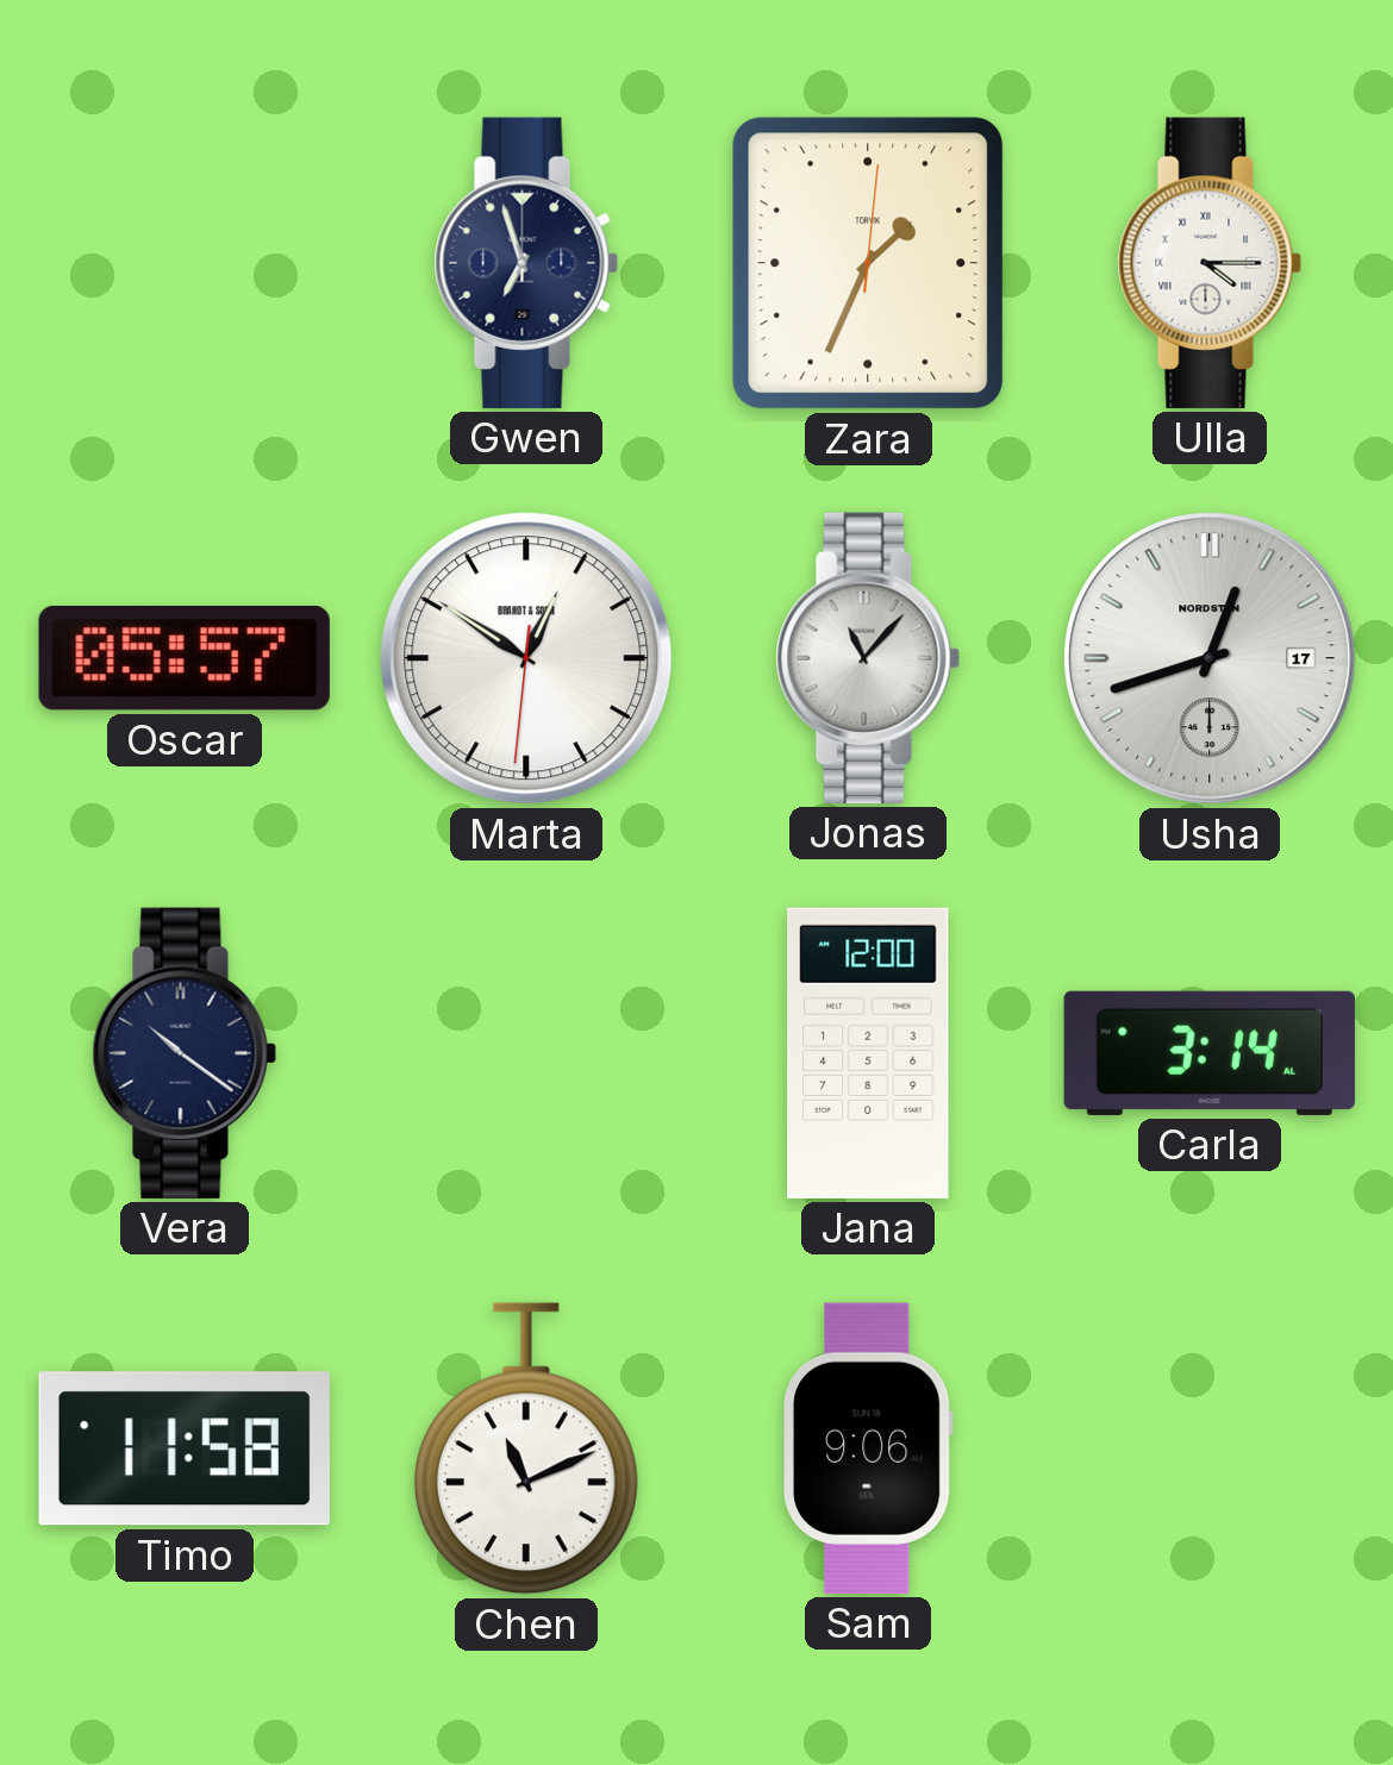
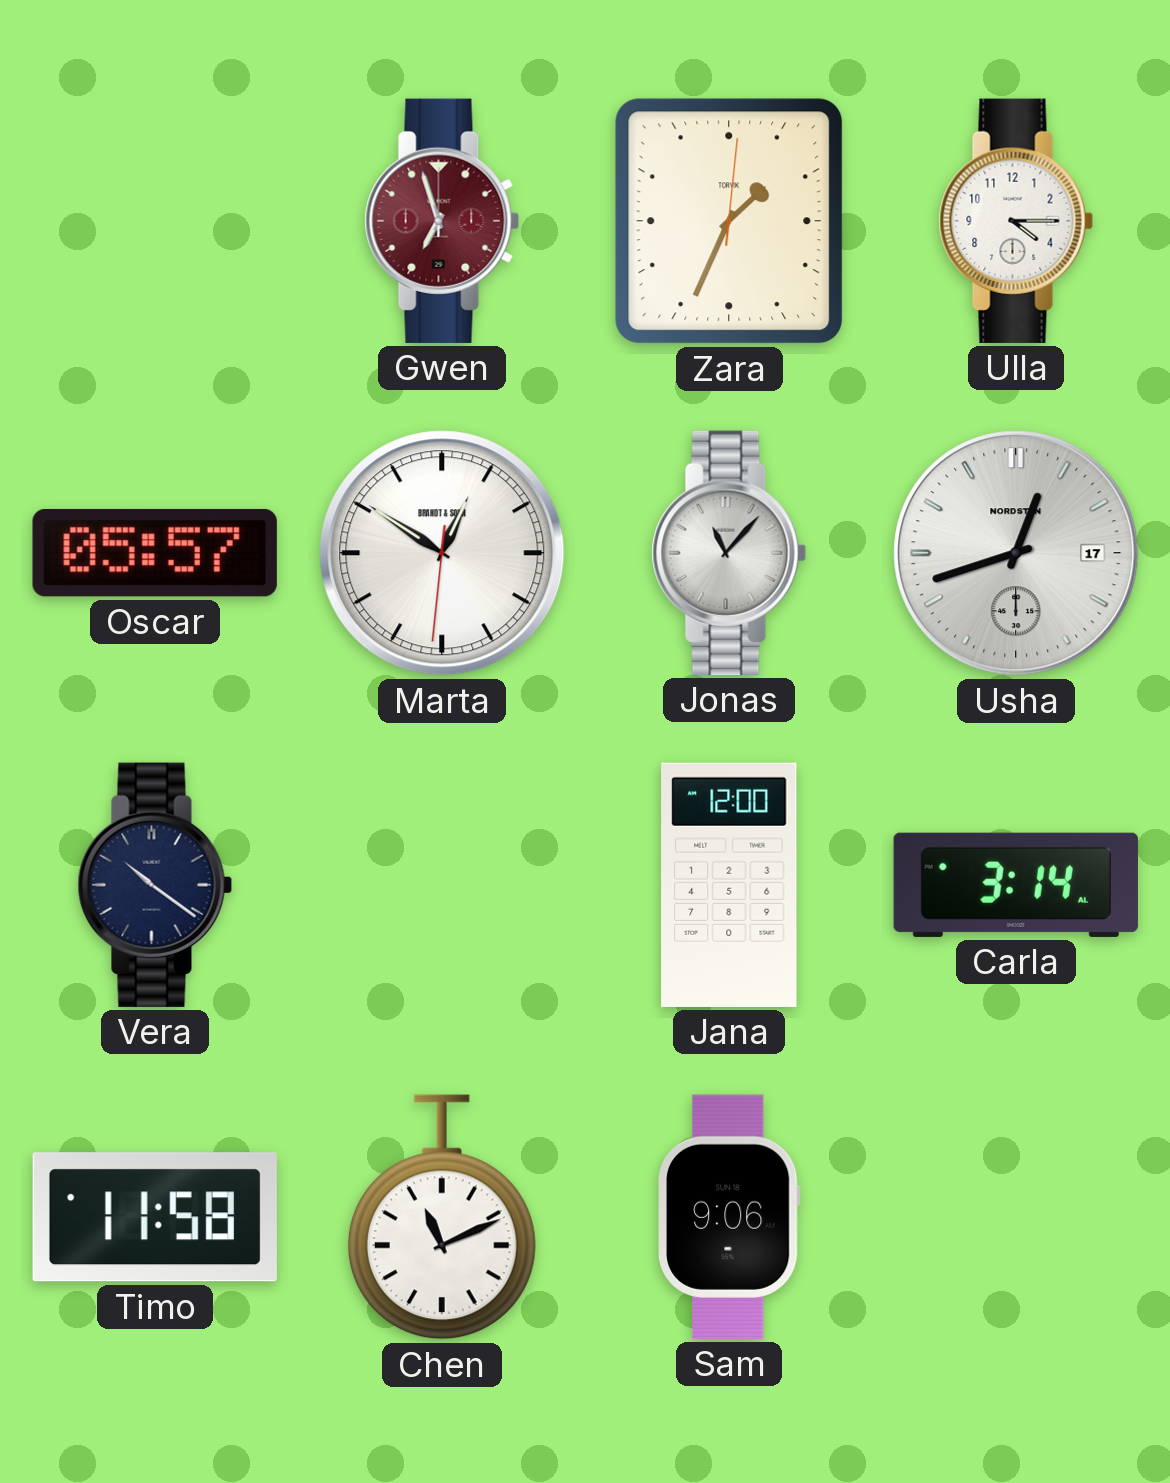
Gwen dial: navy -> burgundy (442, 221)
Ulla numerals: Roman -> Arabic (1016, 221)
